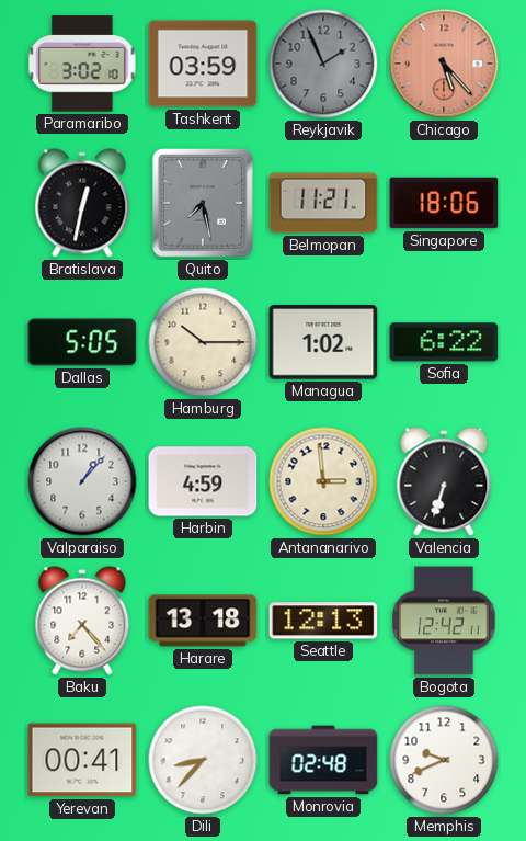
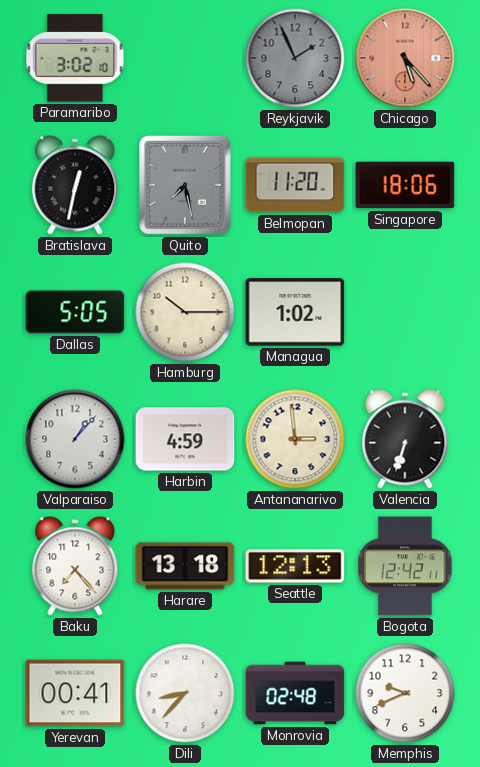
Tashkent: 03:59 -> none (203, 64)
Belmopan: 11:21 -> 11:20 (295, 185)
Sofia: 6:22 -> none (444, 342)
